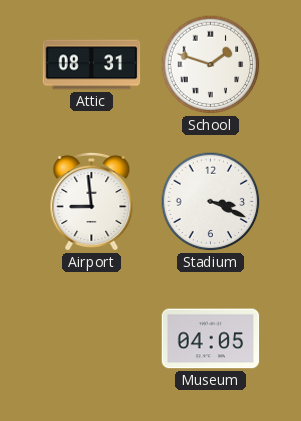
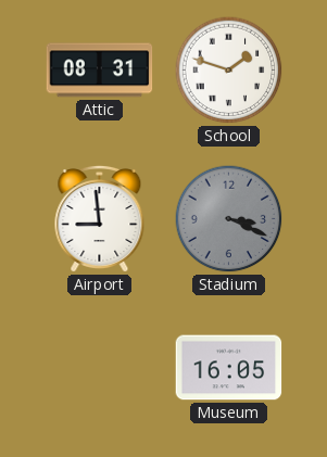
Stadium dial: white -> grey (229, 219)
Museum: 04:05 -> 16:05 (229, 368)
